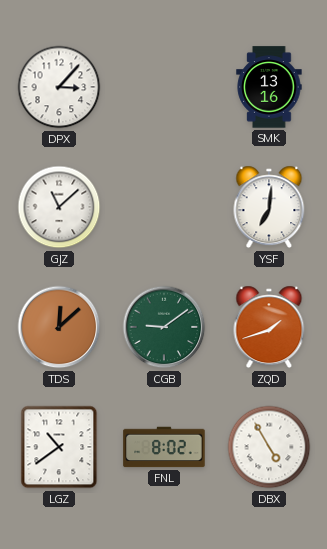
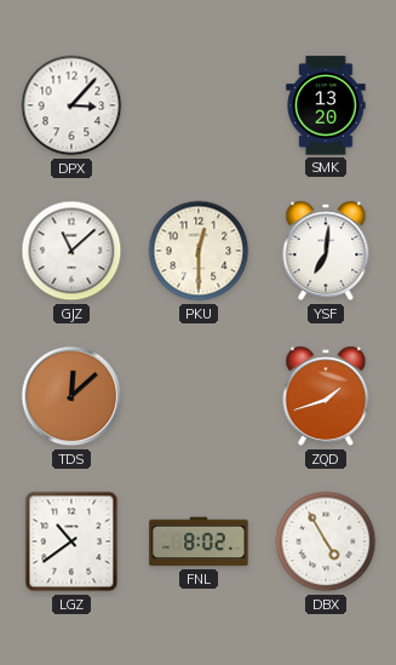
SMK: 13:16 -> 13:20 (326, 105)
PKU: none -> 12:30 (199, 251)
CGB: 9:09 -> none (164, 327)
